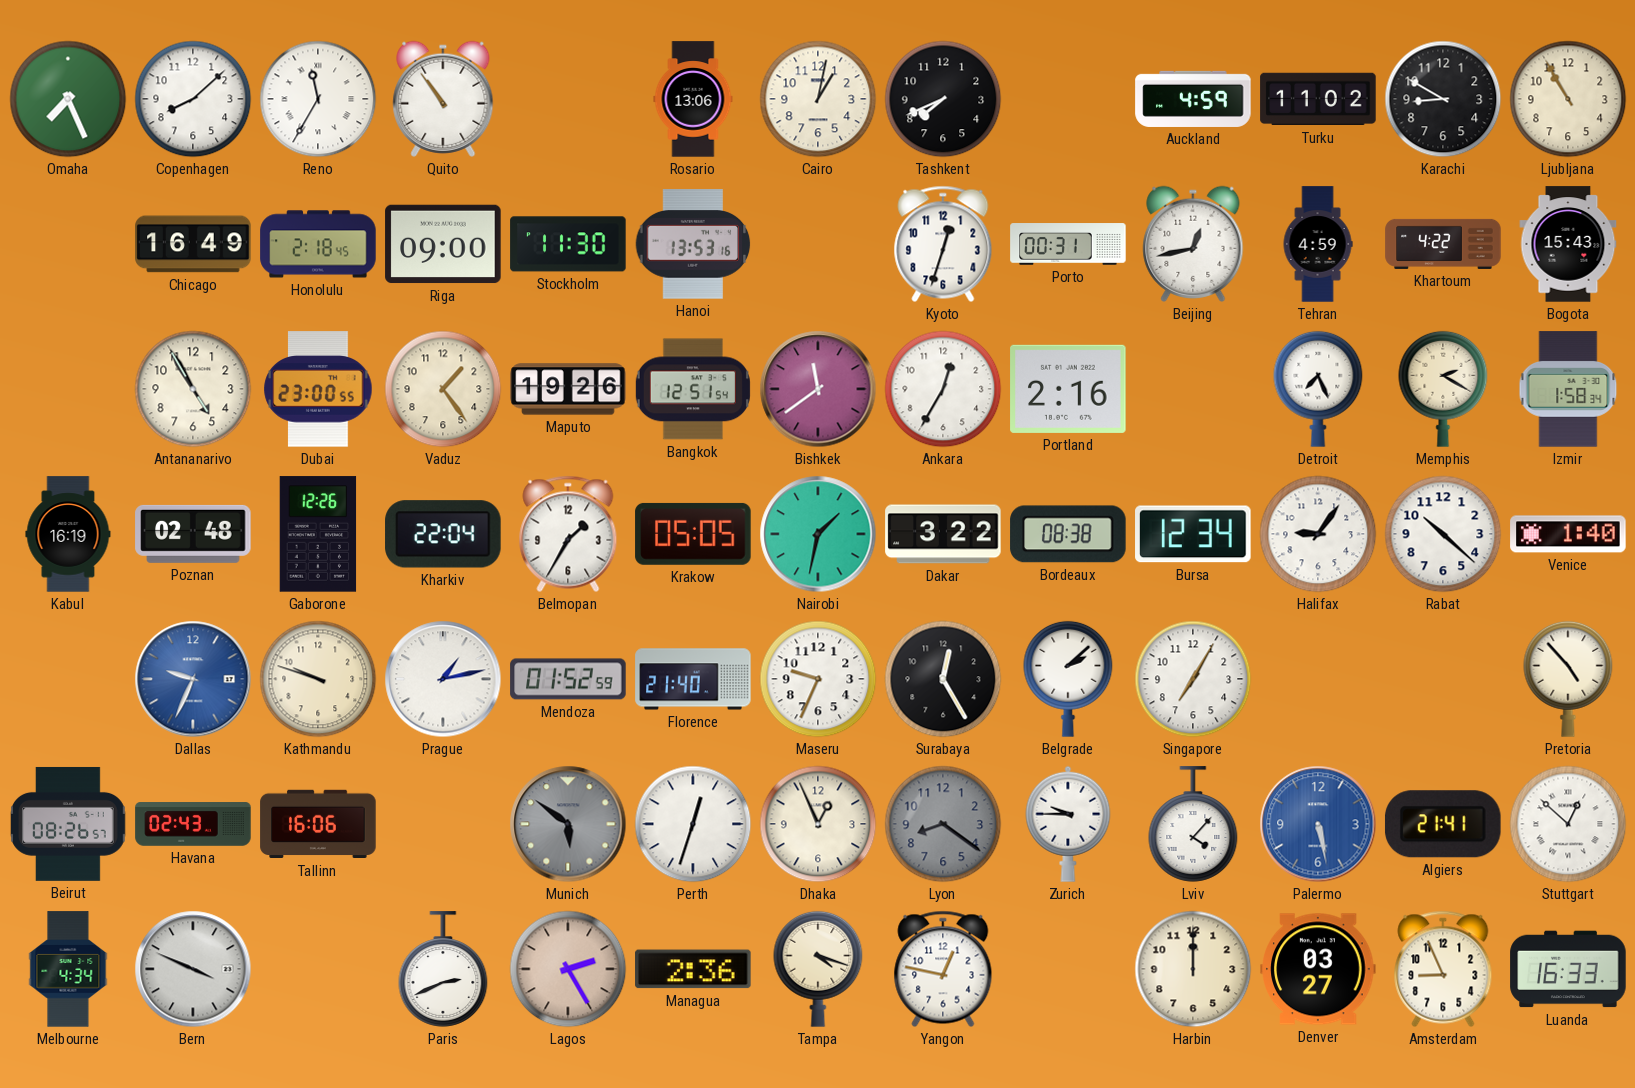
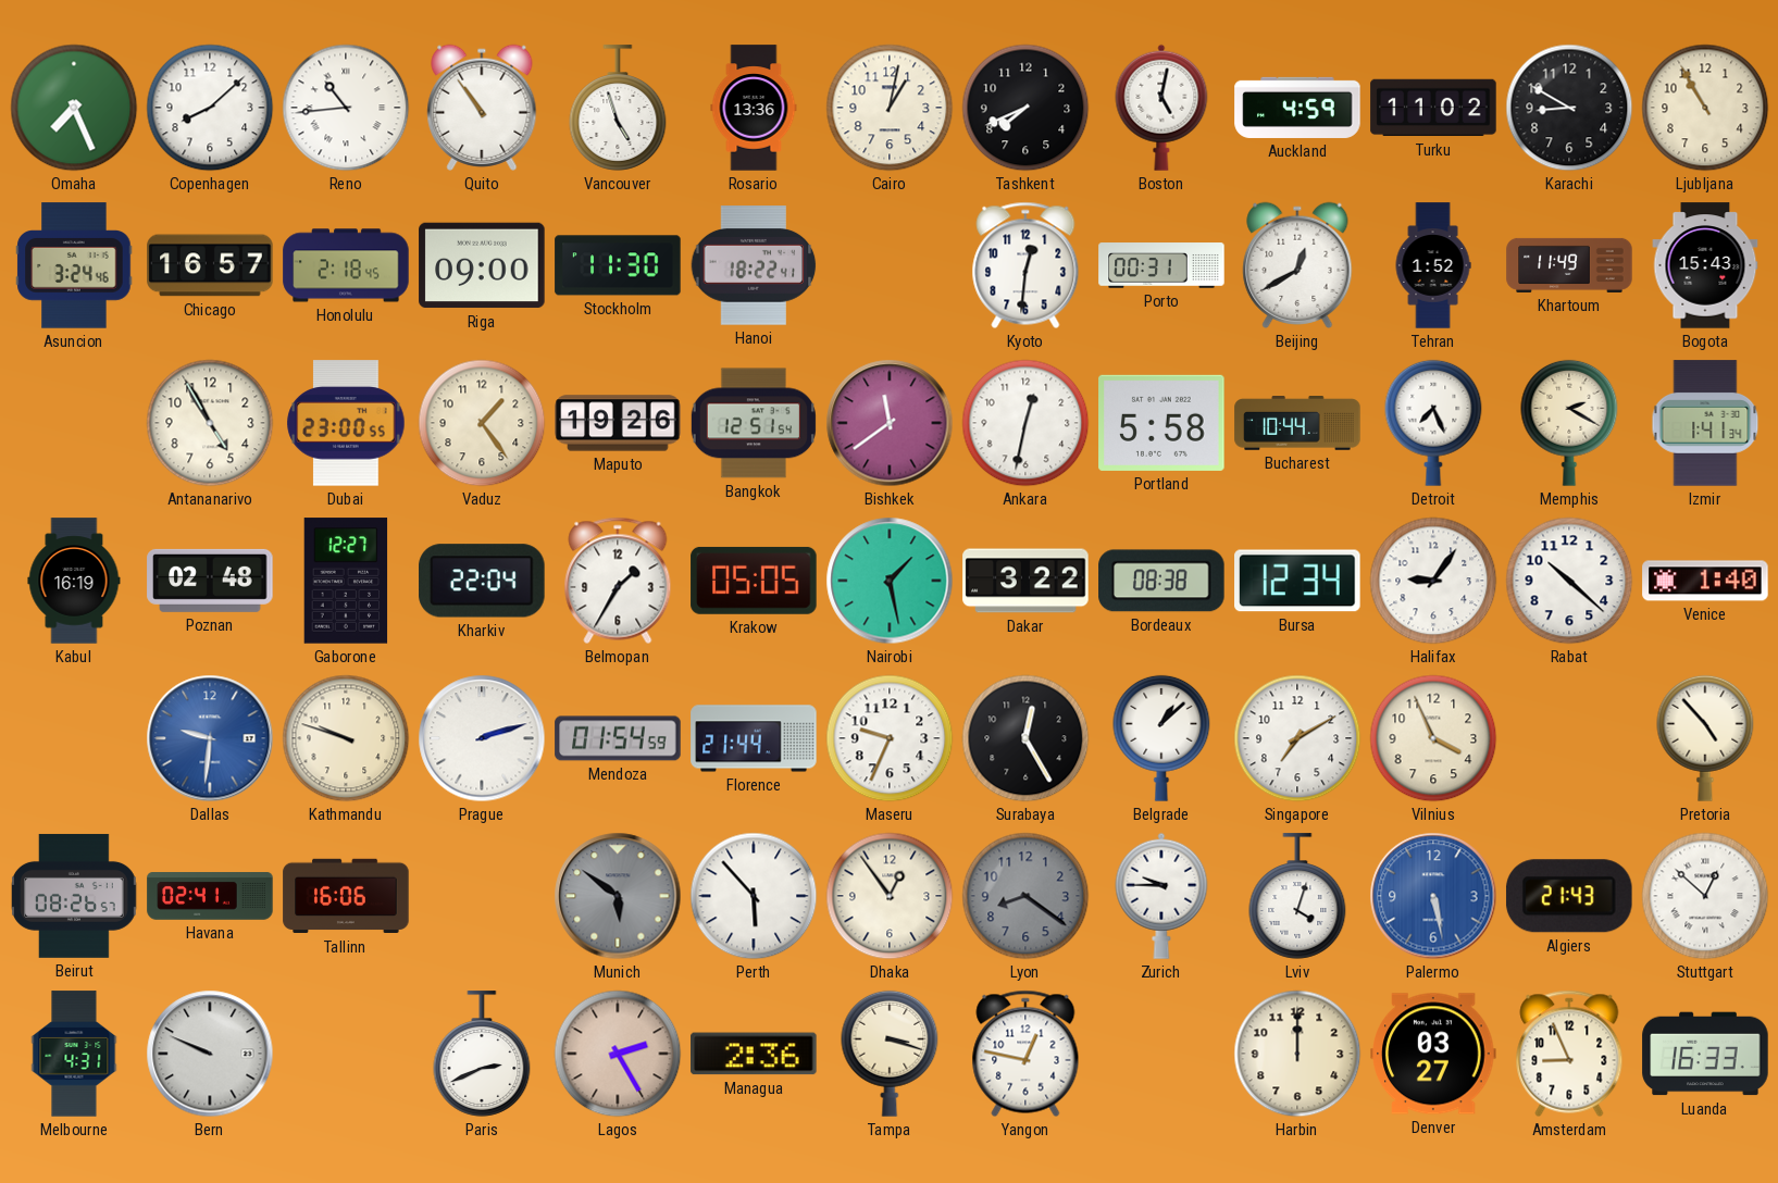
Reno: 11:35 -> 10:44 (346, 108)
Vancouver: none -> 4:57 (618, 108)
Rosario: 13:06 -> 13:36 (754, 108)
Boston: none -> 5:02 (1161, 108)
Asuncion: none -> 3:24 (74, 265)
Chicago: 16:49 -> 16:57 (210, 265)
Hanoi: 13:53 -> 18:22 (754, 265)
Kyoto: 12:33 -> 12:31 (1025, 265)
Beijing: 12:43 -> 12:40 (1297, 265)
Tehran: 4:59 -> 1:52 (1433, 265)
Khartoum: 4:22 -> 11:49 (1569, 265)
Ankara: 12:35 -> 12:32 (1025, 423)
Portland: 2:16 -> 5:58 (1161, 423)
Bucharest: none -> 10:44 (1297, 424)
Izmir: 1:58 -> 1:41 (1705, 423)
Gaborone: 12:26 -> 12:27 (346, 581)
Nairobi: 1:32 -> 1:28 (890, 581)
Dallas: 9:34 -> 9:31 (210, 738)
Prague: 1:13 -> 2:12 (482, 738)
Mendoza: 01:52 -> 01:54 (618, 738)
Florence: 21:40 -> 21:44 (754, 738)
Belgrade: 2:08 -> 1:08 (1161, 738)
Singapore: 7:05 -> 7:10 (1297, 738)
Vilnius: none -> 3:56 (1433, 738)
Havana: 02:43 -> 02:41 (210, 896)
Perth: 12:33 -> 5:53 (754, 896)
Dhaka: 12:56 -> 12:54 (890, 896)
Lviv: 4:07 -> 4:03 (1297, 896)
Algiers: 21:41 -> 21:43 (1569, 896)
Melbourne: 4:34 -> 4:31 (74, 1054)
Bern: 3:49 -> 9:49 (210, 1054)
Tampa: 4:18 -> 3:18 (890, 1054)
